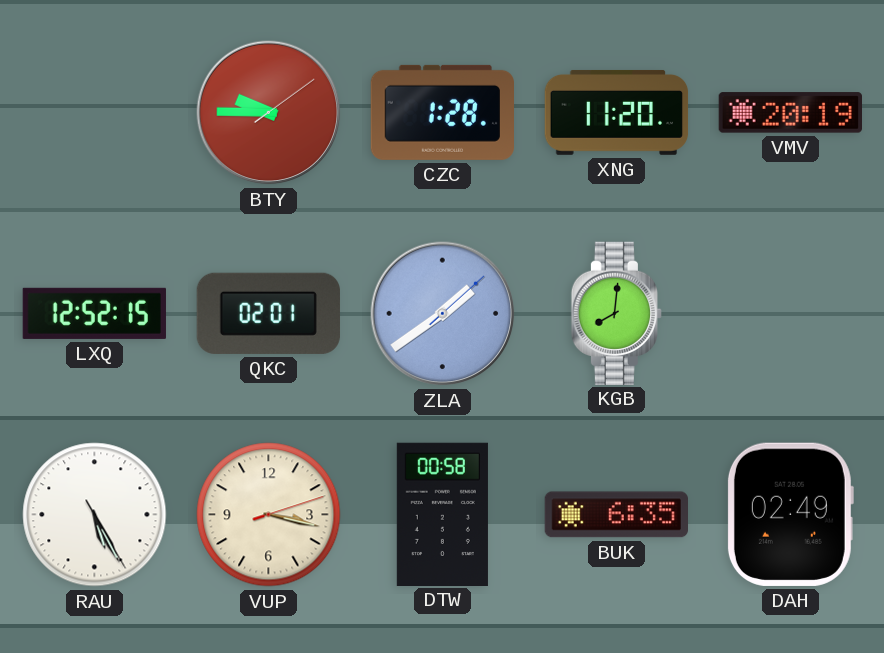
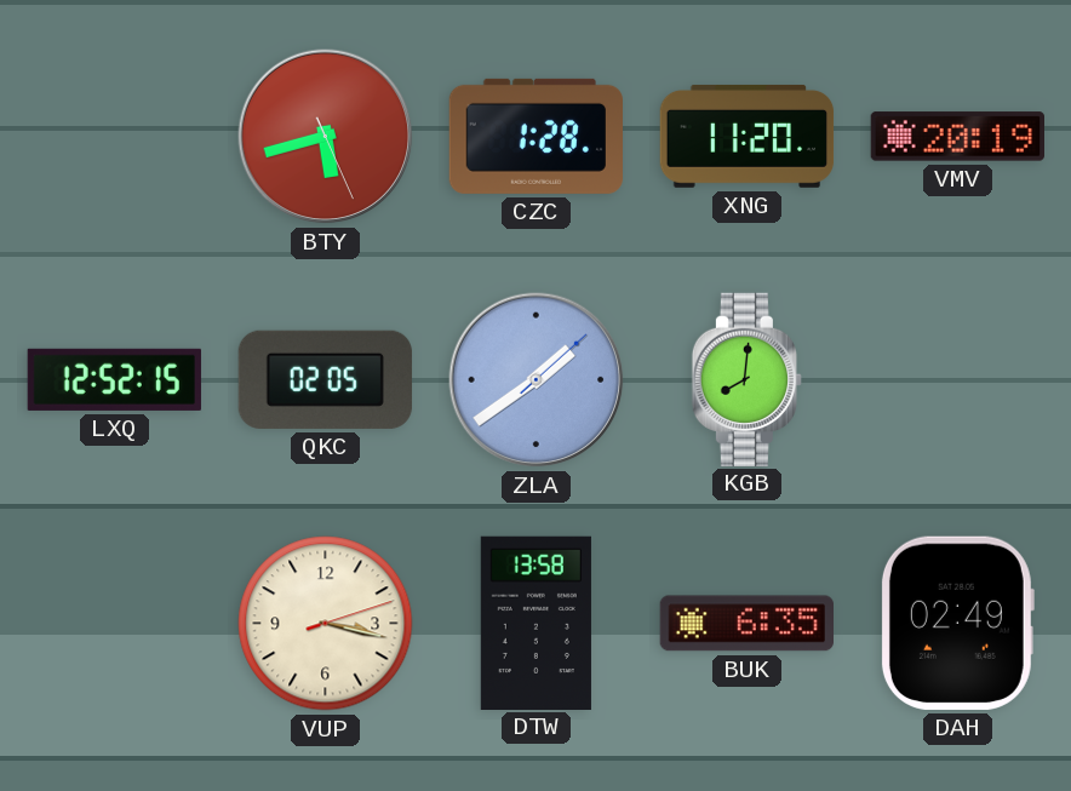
BTY: 9:45 -> 5:42 (326, 137)
QKC: 02:01 -> 02:05 (325, 379)
RAU: 5:25 -> none (95, 515)
DTW: 00:58 -> 13:58 (535, 623)
